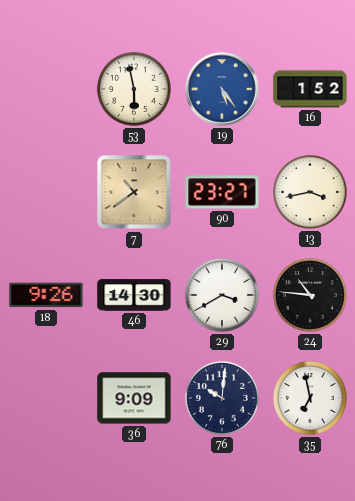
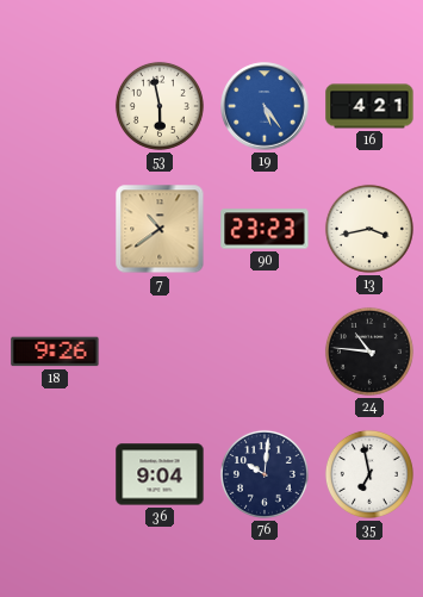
16: 1:52 -> 4:21 (369, 106)
90: 23:27 -> 23:23 (265, 229)
46: 14:30 -> none (134, 295)
29: 3:40 -> none (222, 295)
36: 9:09 -> 9:04 (160, 474)
